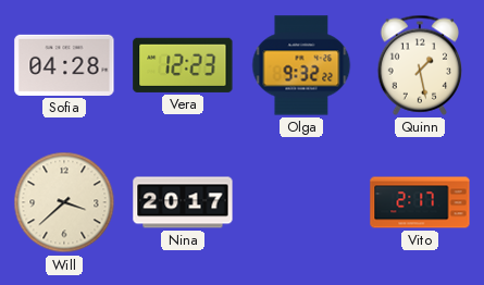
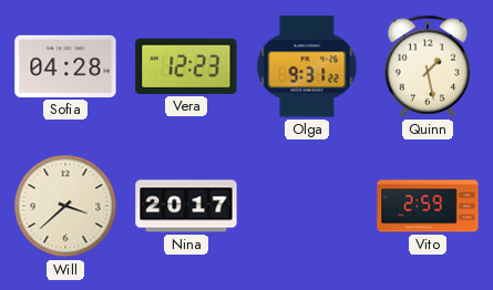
Olga: 9:32 -> 9:31 (307, 66)
Vito: 2:17 -> 2:59 (428, 206)
